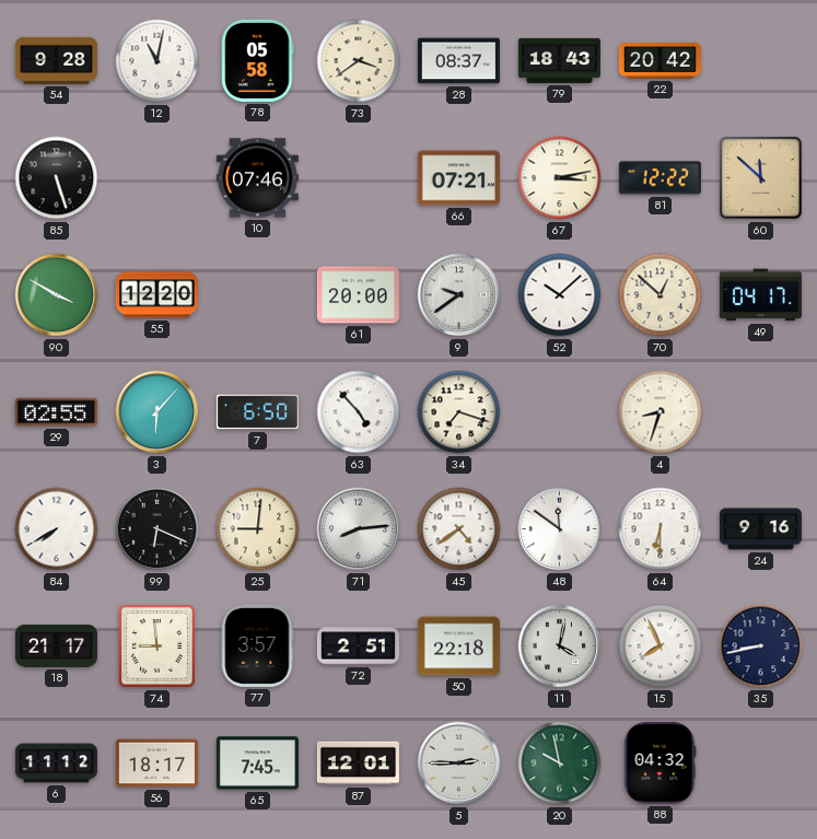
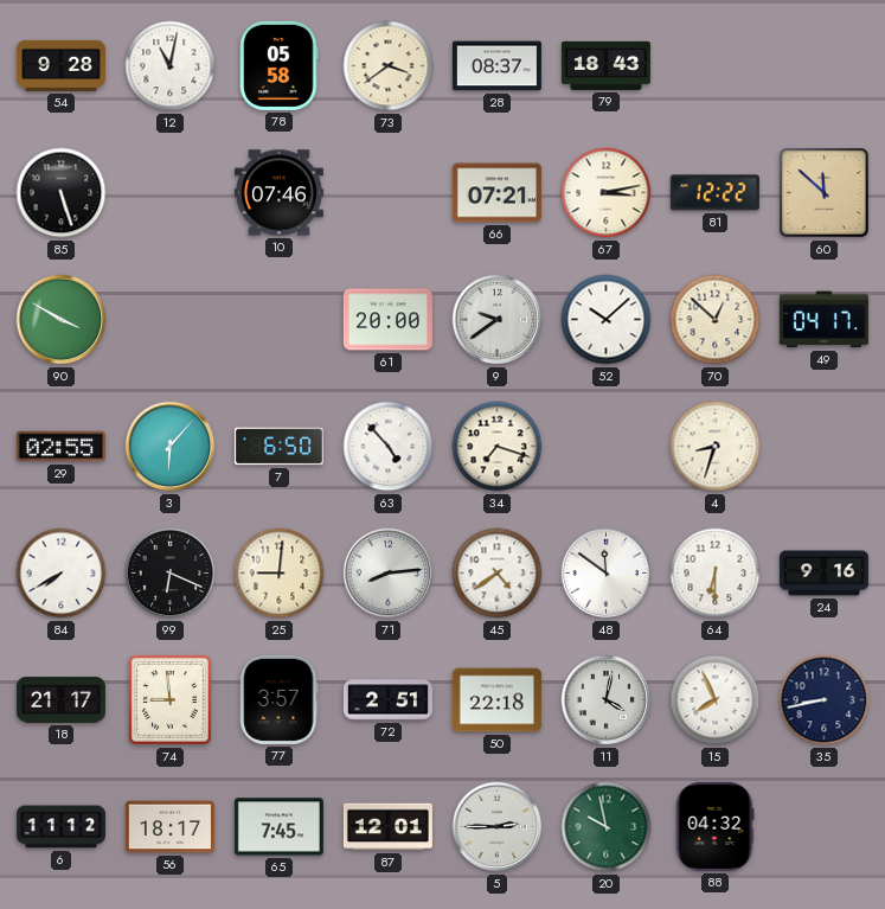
22: 20:42 -> none (660, 61)
55: 12:20 -> none (156, 295)
